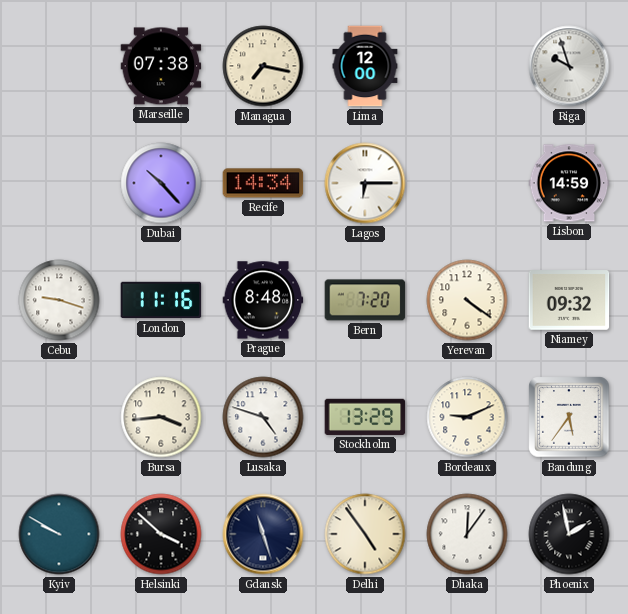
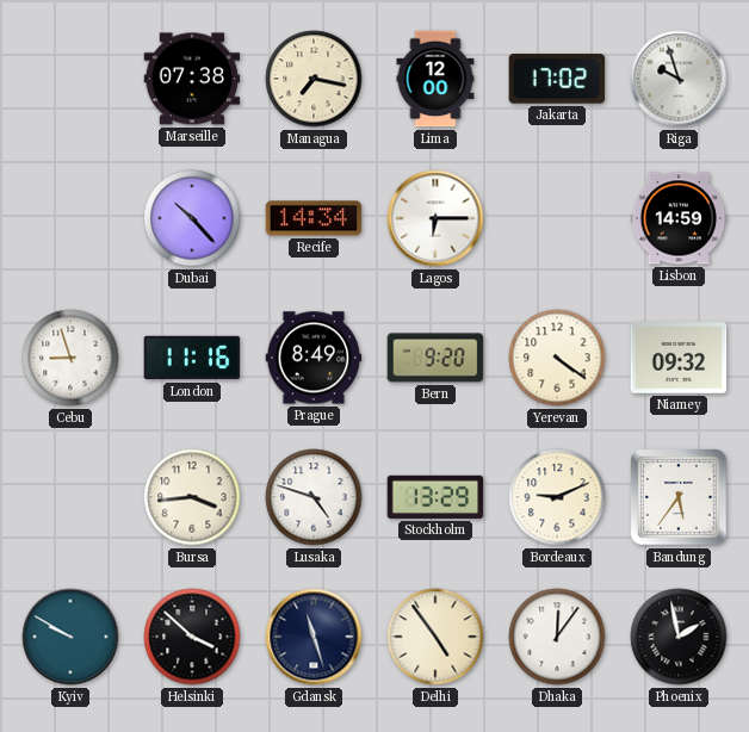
Jakarta: none -> 17:02 (557, 79)
Cebu: 9:18 -> 8:57 (70, 358)
Prague: 8:48 -> 8:49 (314, 358)
Bern: 7:20 -> 9:20 (435, 358)
